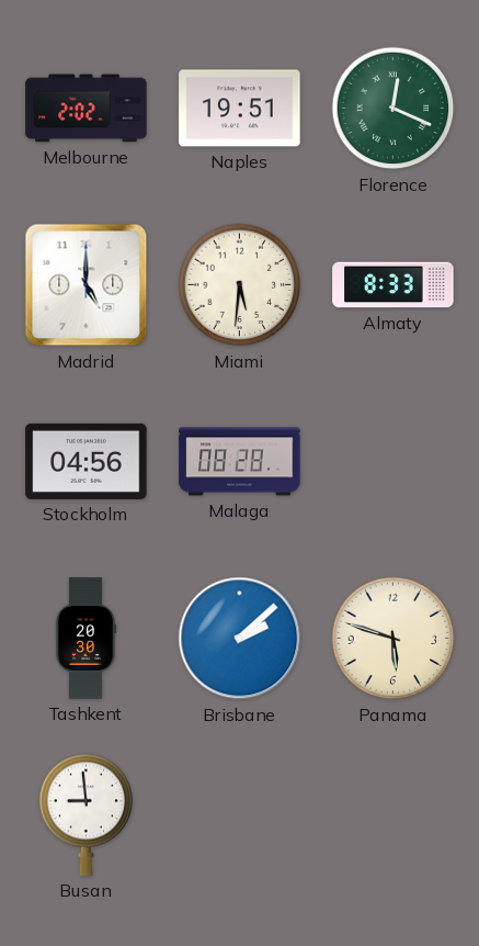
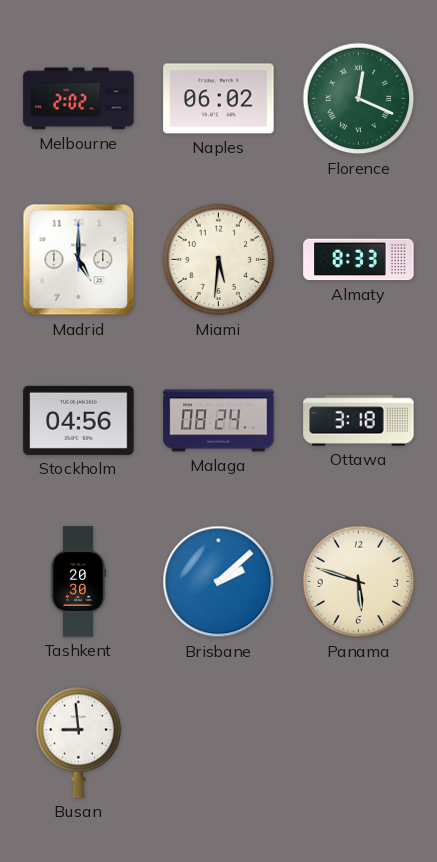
Naples: 19:51 -> 06:02 (219, 99)
Malaga: 08:28 -> 08:24 (219, 421)
Ottawa: none -> 3:18 (359, 421)
